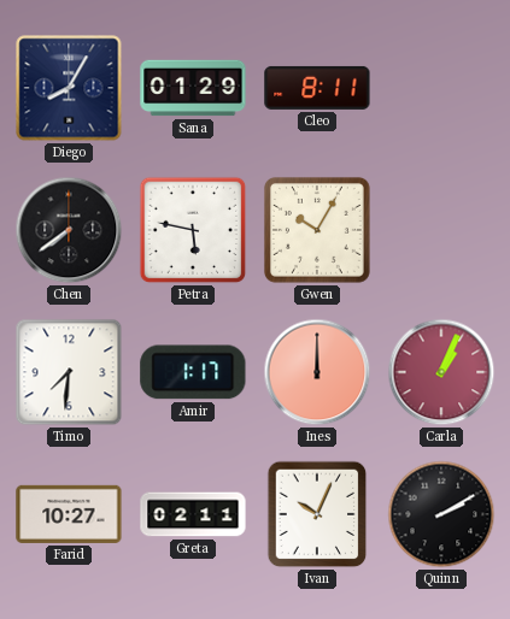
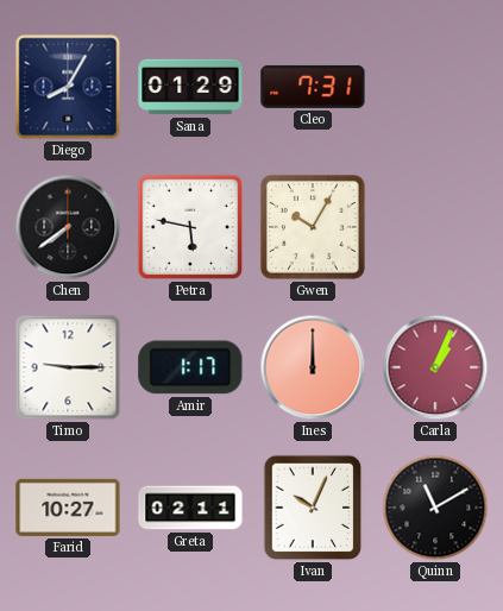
Cleo: 8:11 -> 7:31 (313, 87)
Timo: 7:31 -> 9:15 (68, 367)
Quinn: 2:10 -> 11:10 (435, 508)
